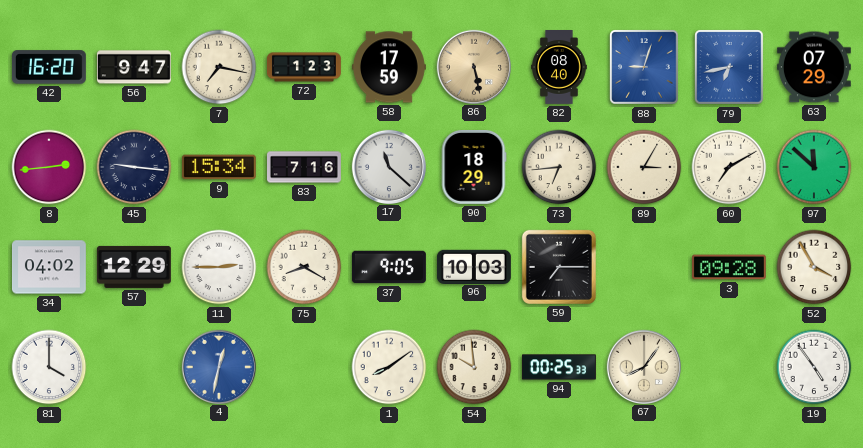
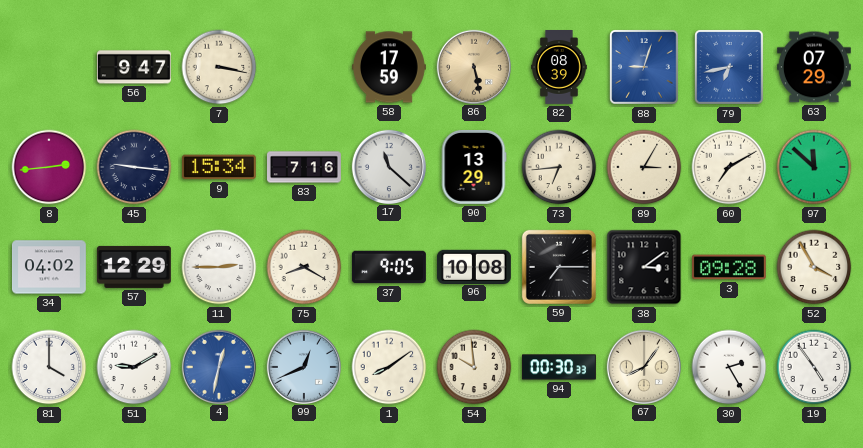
42: 16:20 -> none (49, 67)
7: 7:17 -> 3:17 (219, 67)
72: 1:23 -> none (304, 67)
82: 08:40 -> 08:39 (559, 68)
90: 18:29 -> 13:29 (474, 167)
96: 10:03 -> 10:08 (474, 266)
38: none -> 3:09 (644, 267)
51: none -> 9:10 (134, 367)
99: none -> 12:41 (303, 366)
94: 00:25 -> 00:30 (559, 367)
30: none -> 2:25 (729, 367)
